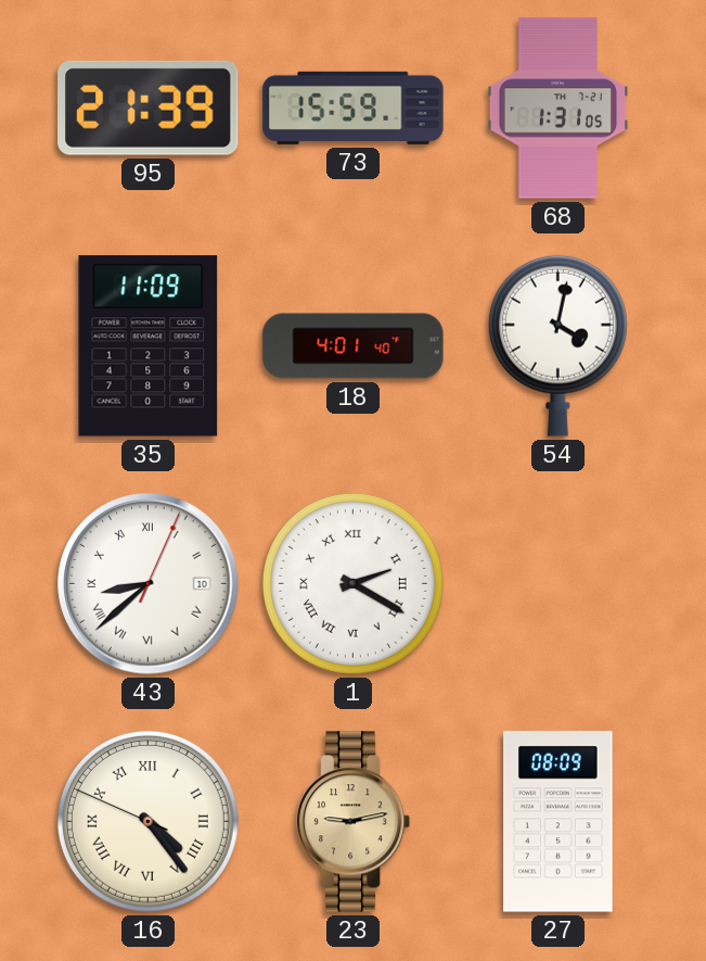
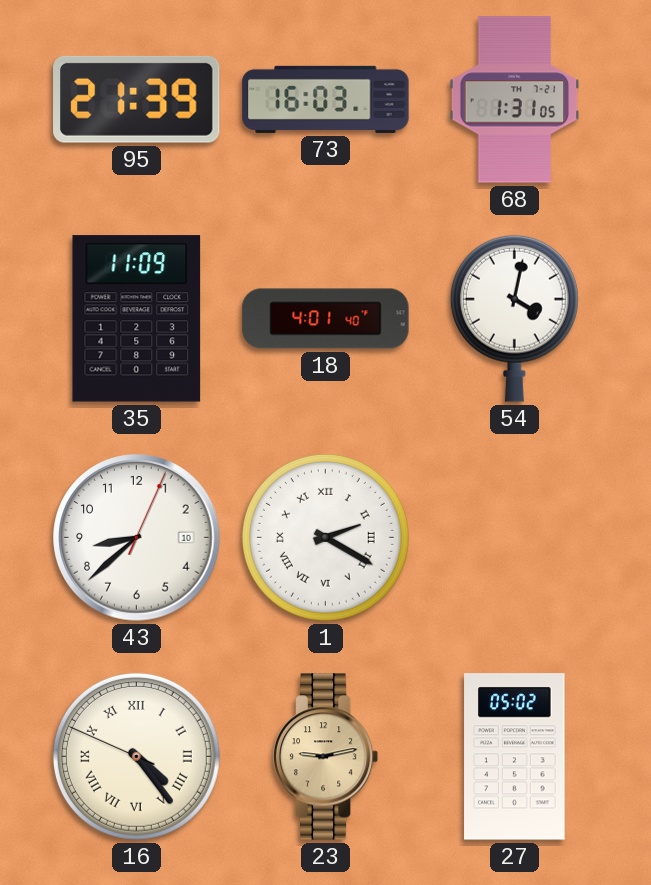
73: 15:59 -> 16:03 (326, 99)
43 numerals: Roman -> Arabic (137, 538)
27: 08:09 -> 05:02 (515, 757)
